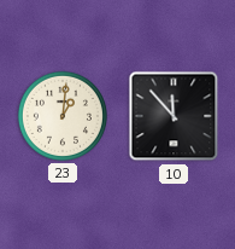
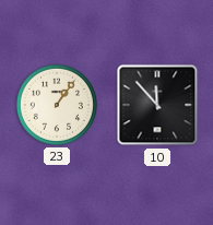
23: 1:01 -> 1:06 (57, 105)
